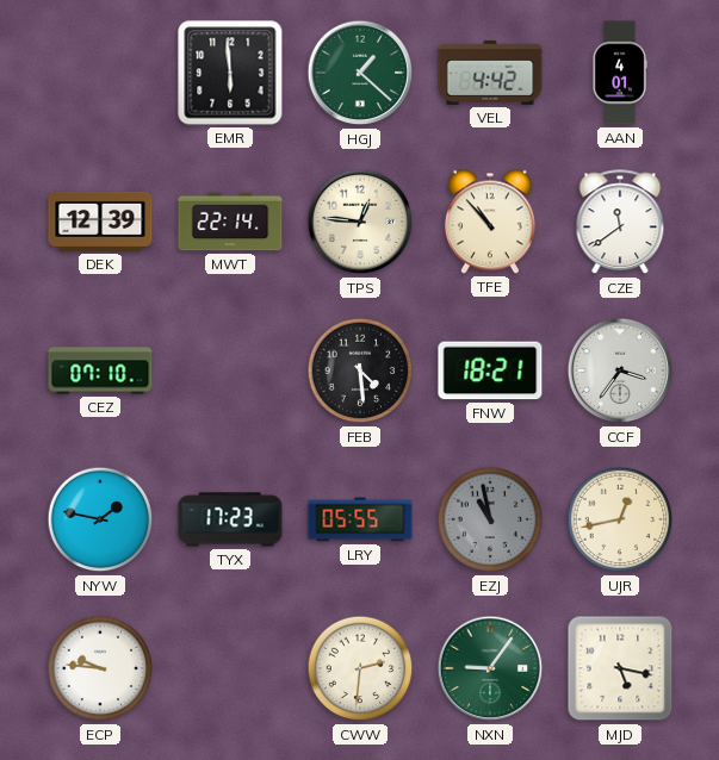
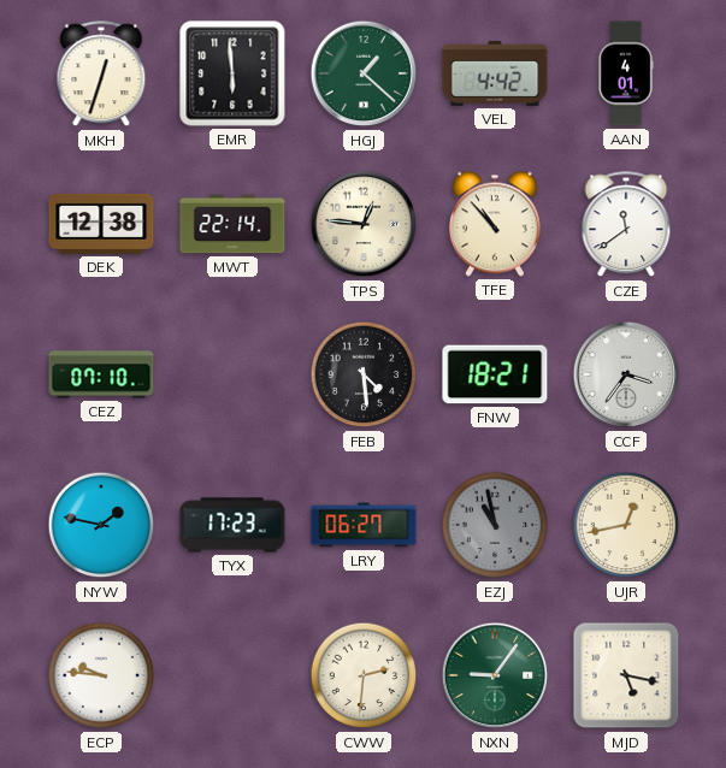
MKH: none -> 12:33 (101, 75)
DEK: 12:39 -> 12:38 (101, 224)
LRY: 05:55 -> 06:27 (364, 525)
